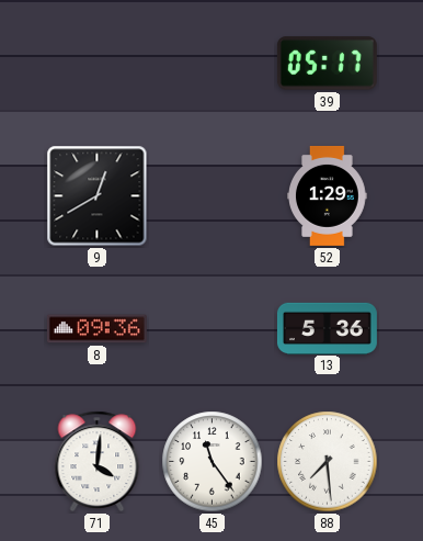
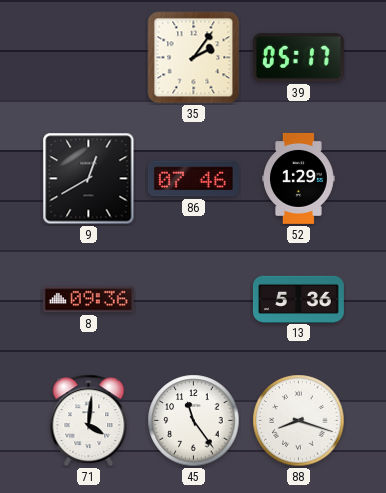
35: none -> 2:06 (194, 58)
86: none -> 07:46 (193, 179)
88: 7:29 -> 8:18 (299, 421)
